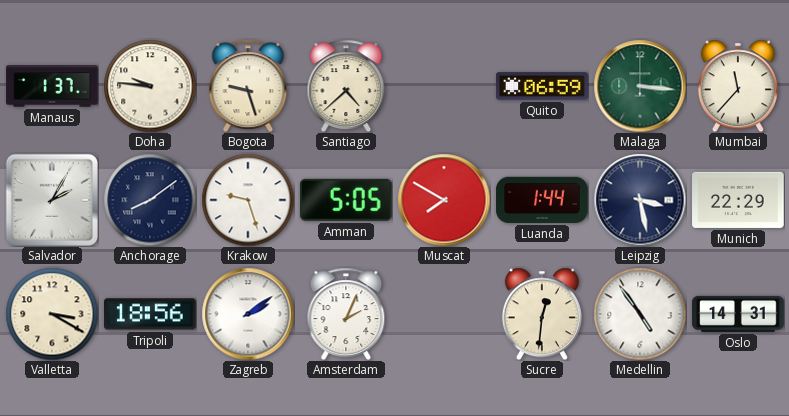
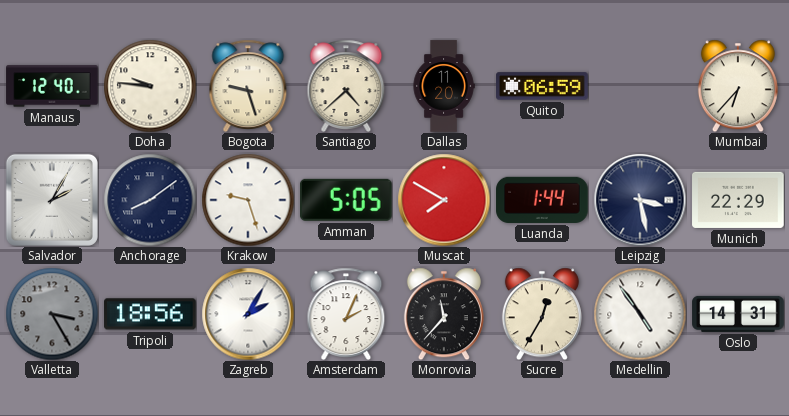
Manaus: 1:37 -> 12:40 (52, 86)
Dallas: none -> 11:20 (444, 86)
Malaga: 3:16 -> none (640, 86)
Mumbai: 11:37 -> 6:37 (738, 86)
Valletta: 3:20 -> 3:25 (52, 314)
Valletta dial: cream -> grey (52, 314)
Zagreb: 2:09 -> 2:05 (248, 314)
Monrovia: none -> 11:37 (444, 314)
Sucre: 12:31 -> 12:35 (542, 314)
